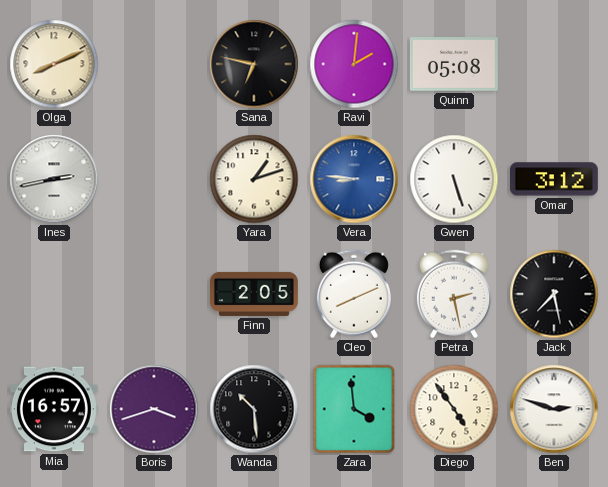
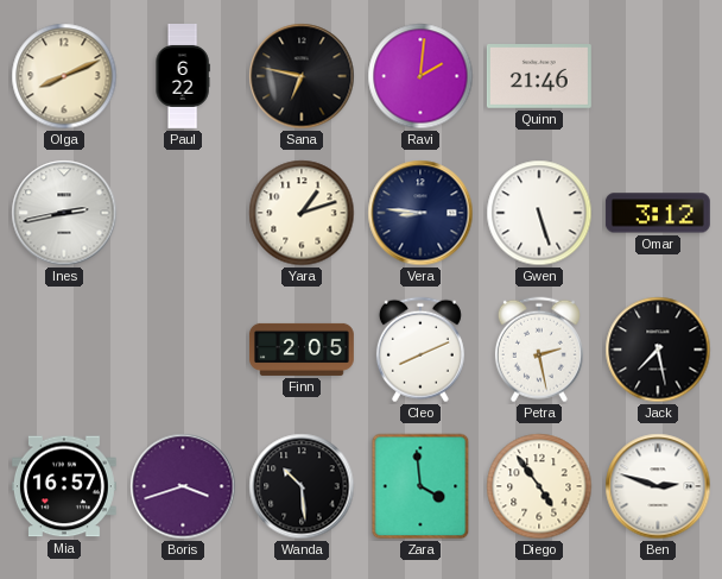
Paul: none -> 6:22 (183, 77)
Quinn: 05:08 -> 21:46 (539, 77)
Vera dial: blue -> navy (420, 213)
